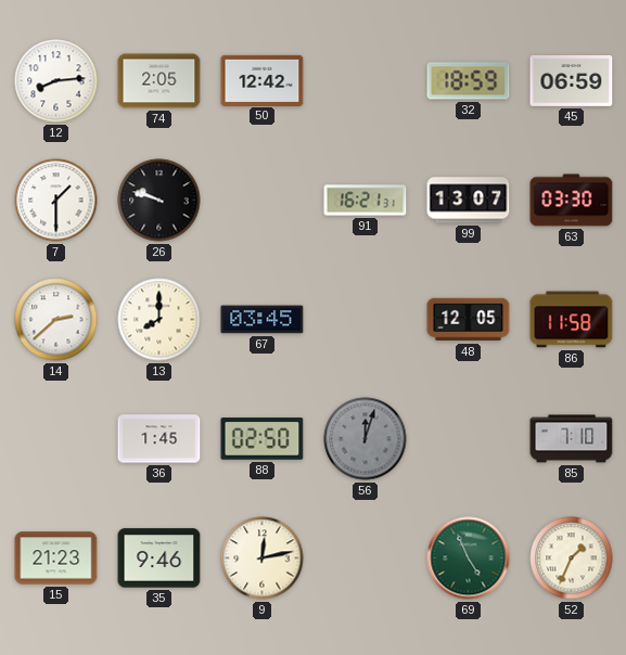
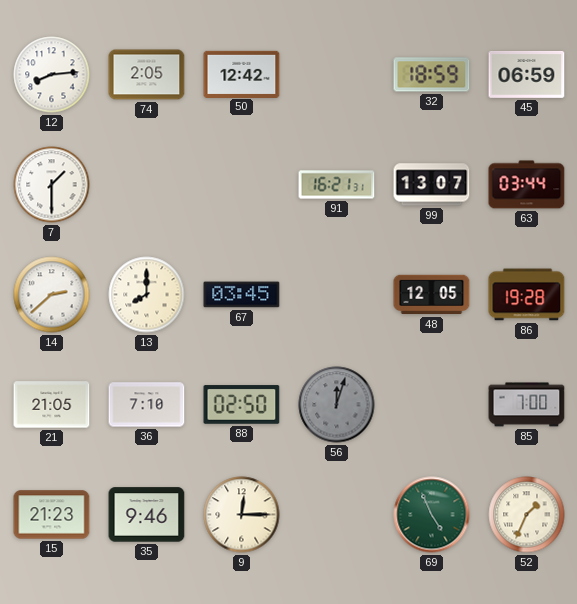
26: 9:48 -> none (159, 201)
63: 03:30 -> 03:44 (527, 185)
86: 11:58 -> 19:28 (527, 295)
21: none -> 21:05 (52, 405)
36: 1:45 -> 7:10 (147, 405)
85: 7:10 -> 7:00 (527, 405)
9: 12:13 -> 12:15 (242, 515)
